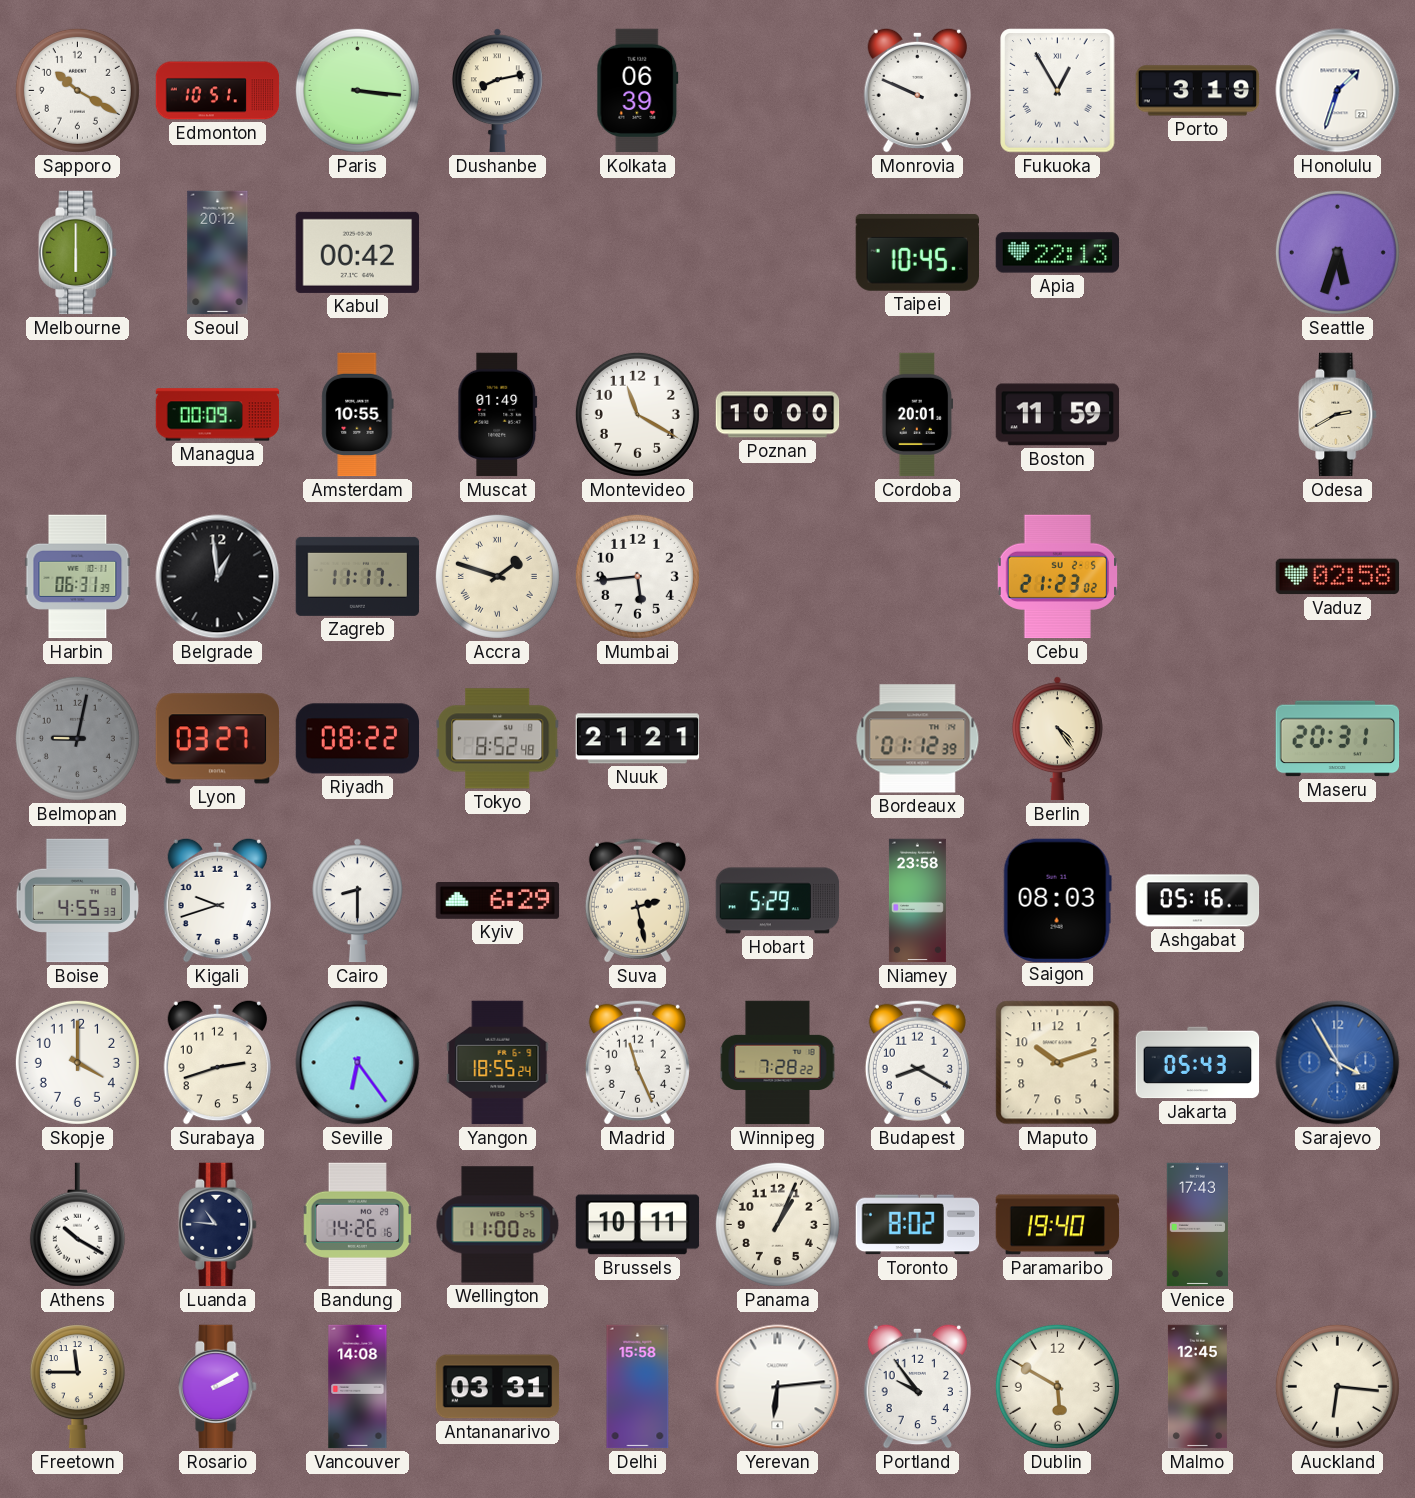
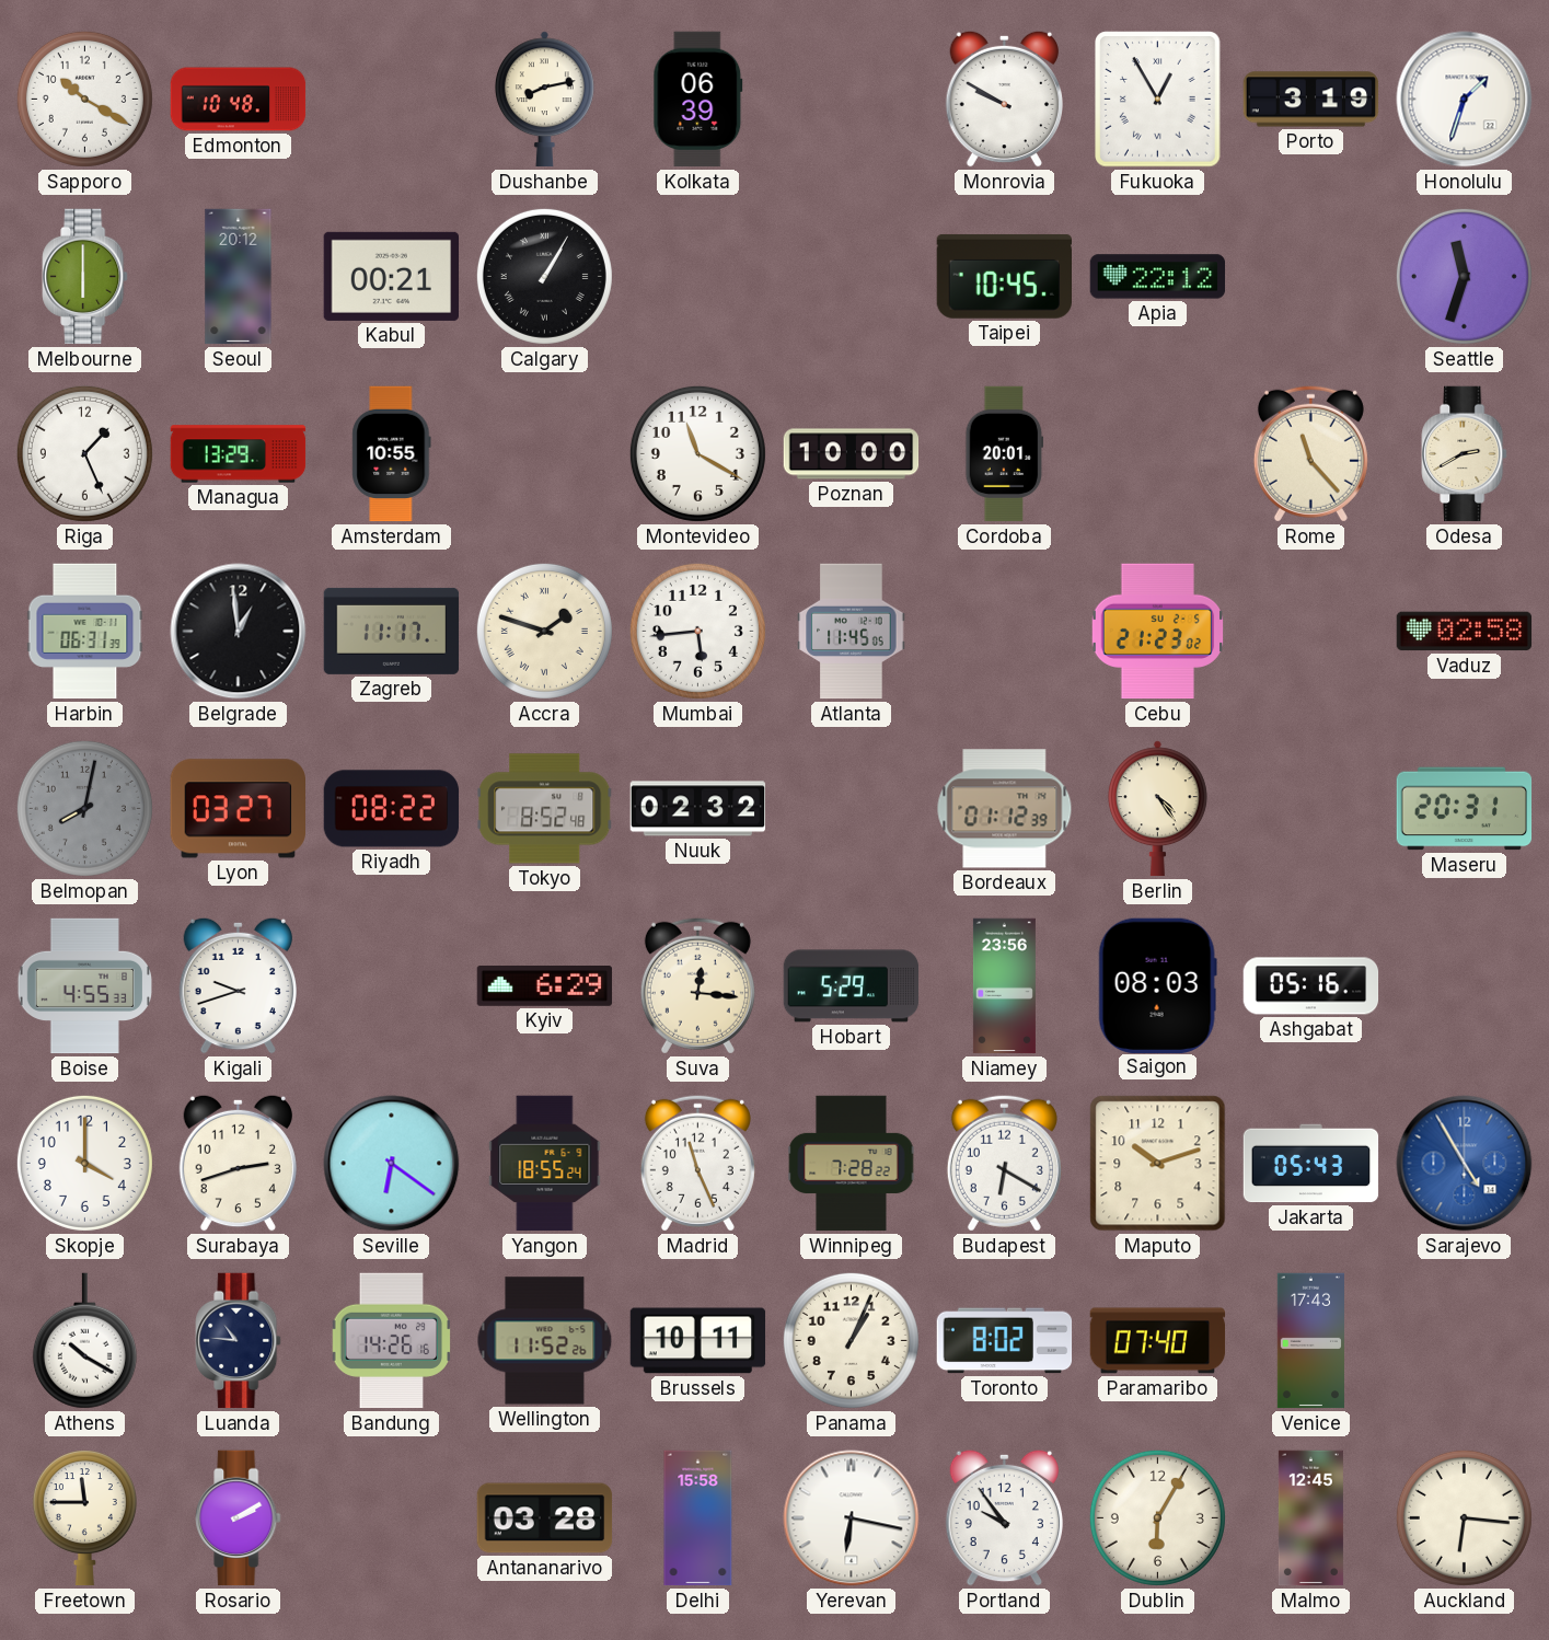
Edmonton: 10:51 -> 10:48 (239, 100)
Paris: 3:16 -> none (357, 90)
Monrovia: 9:49 -> 9:50 (1004, 99)
Kabul: 00:42 -> 00:21 (392, 276)
Calgary: none -> 1:05 (544, 276)
Apia: 22:13 -> 22:12 (1158, 277)
Seattle: 5:33 -> 11:33 (1464, 276)
Riga: none -> 1:26 (84, 453)
Managua: 00:09 -> 13:29 (239, 454)
Muscat: 01:49 -> none (498, 415)
Boston: 11:59 -> none (1058, 415)
Rome: none -> 11:23 (1310, 453)
Atlanta: none -> 11:45 (852, 632)
Belmopan: 9:02 -> 8:02 (84, 808)
Nuuk: 21:21 -> 02:32 (698, 809)
Cairo: 8:30 -> none (357, 901)
Suva: 2:28 -> 12:16 (697, 985)
Niamey: 23:58 -> 23:56 (1004, 986)
Seville: 6:24 -> 6:21 (392, 1164)
Budapest: 8:20 -> 6:20 (1004, 1163)
Sarajevo: 3:55 -> 4:55 (1465, 1164)
Wellington: 11:00 -> 11:52 (545, 1341)
Paramaribo: 19:40 -> 07:40 (1158, 1341)
Vancouver: 14:08 -> none (358, 1387)
Antananarivo: 03:31 -> 03:28 (545, 1518)
Yerevan: 6:14 -> 6:17 (852, 1518)
Dublin: 5:50 -> 6:05 (1157, 1517)
